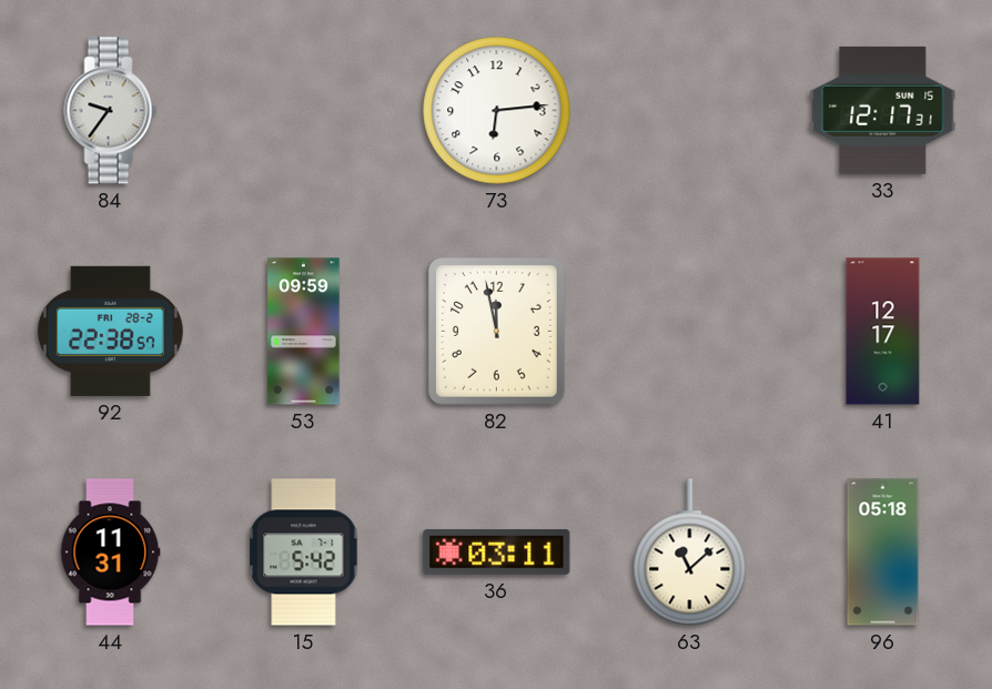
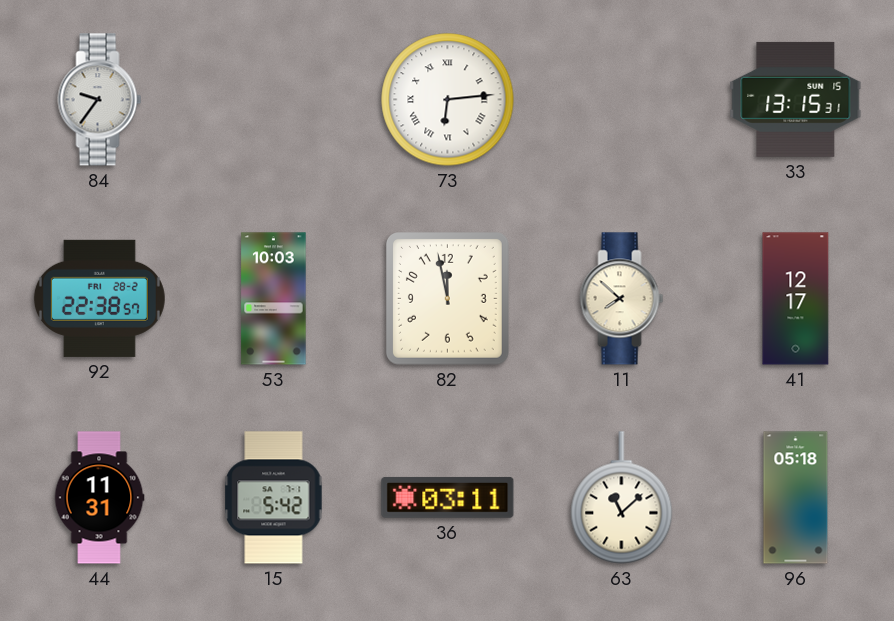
73 numerals: Arabic -> Roman (448, 100)
33: 12:17 -> 13:15 (796, 99)
53: 09:59 -> 10:03 (274, 299)
11: none -> 7:52 (622, 299)
